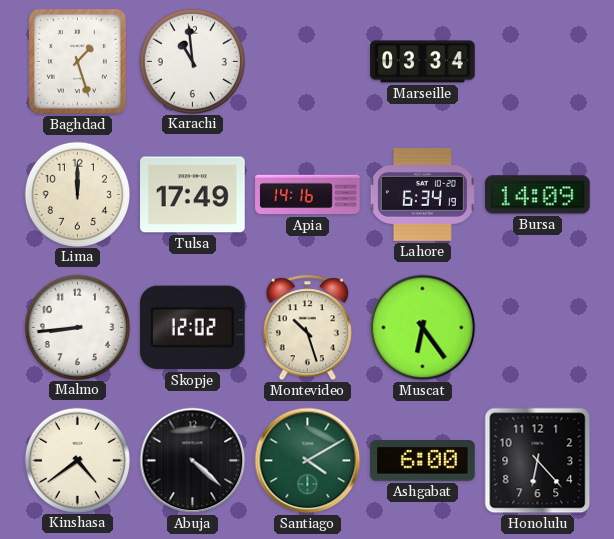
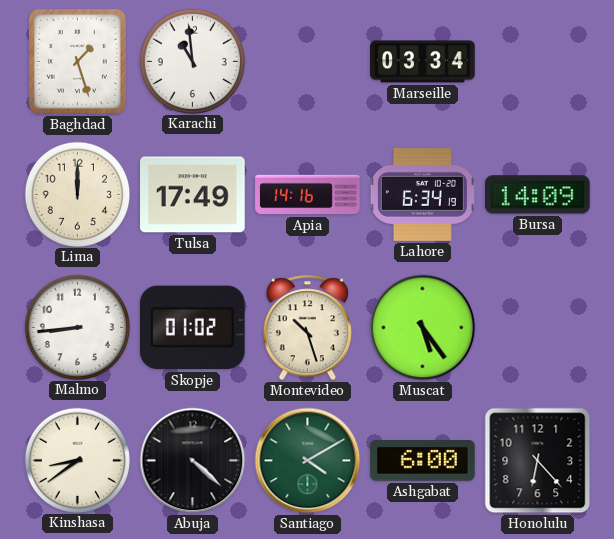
Skopje: 12:02 -> 01:02 (192, 328)
Muscat: 6:24 -> 5:24 (423, 328)
Kinshasa: 4:39 -> 8:39 (77, 460)
